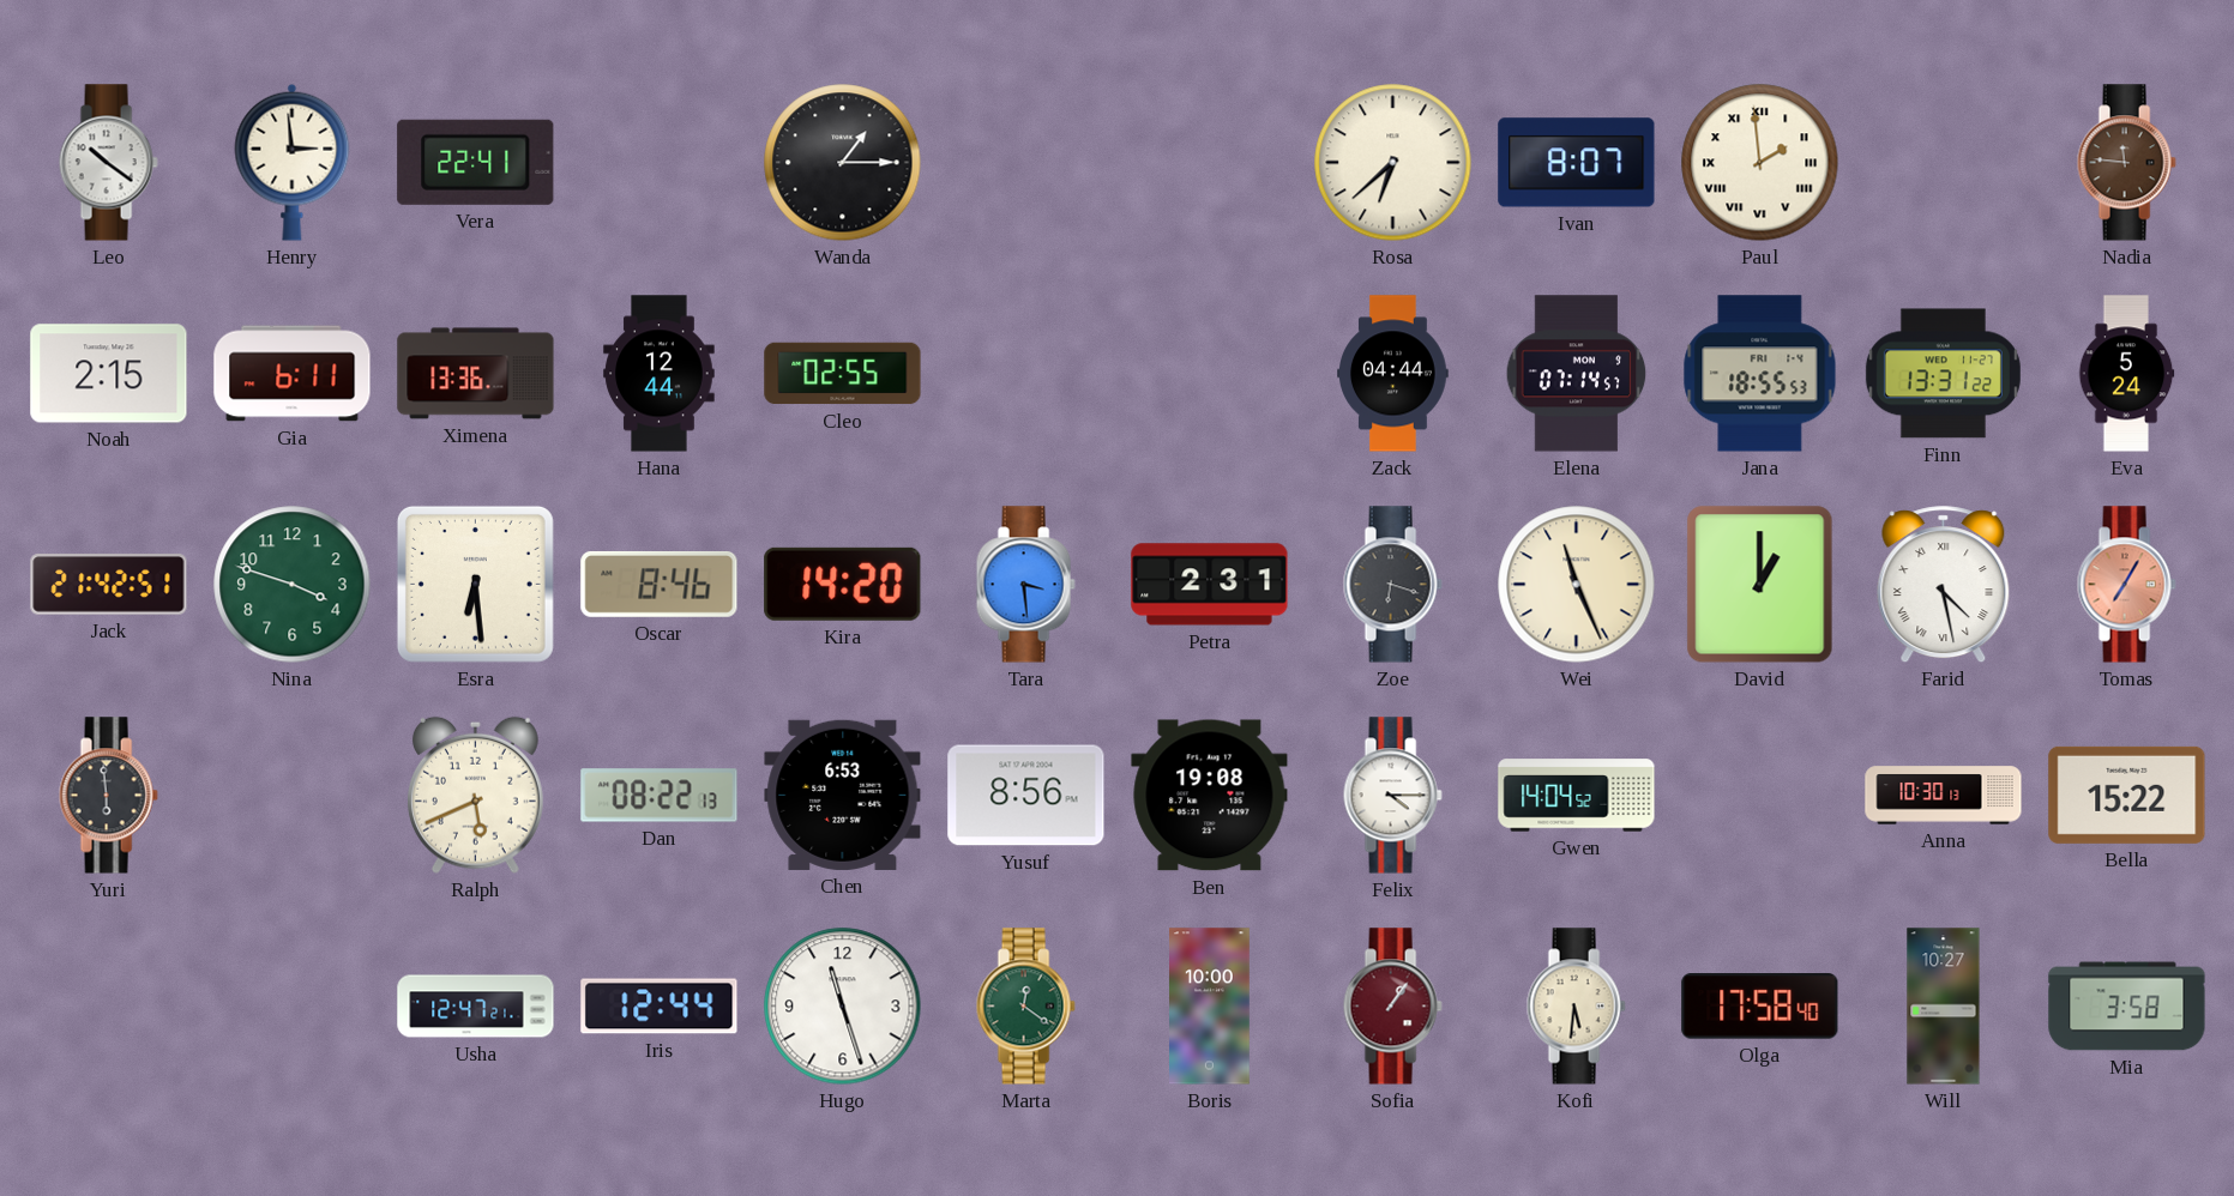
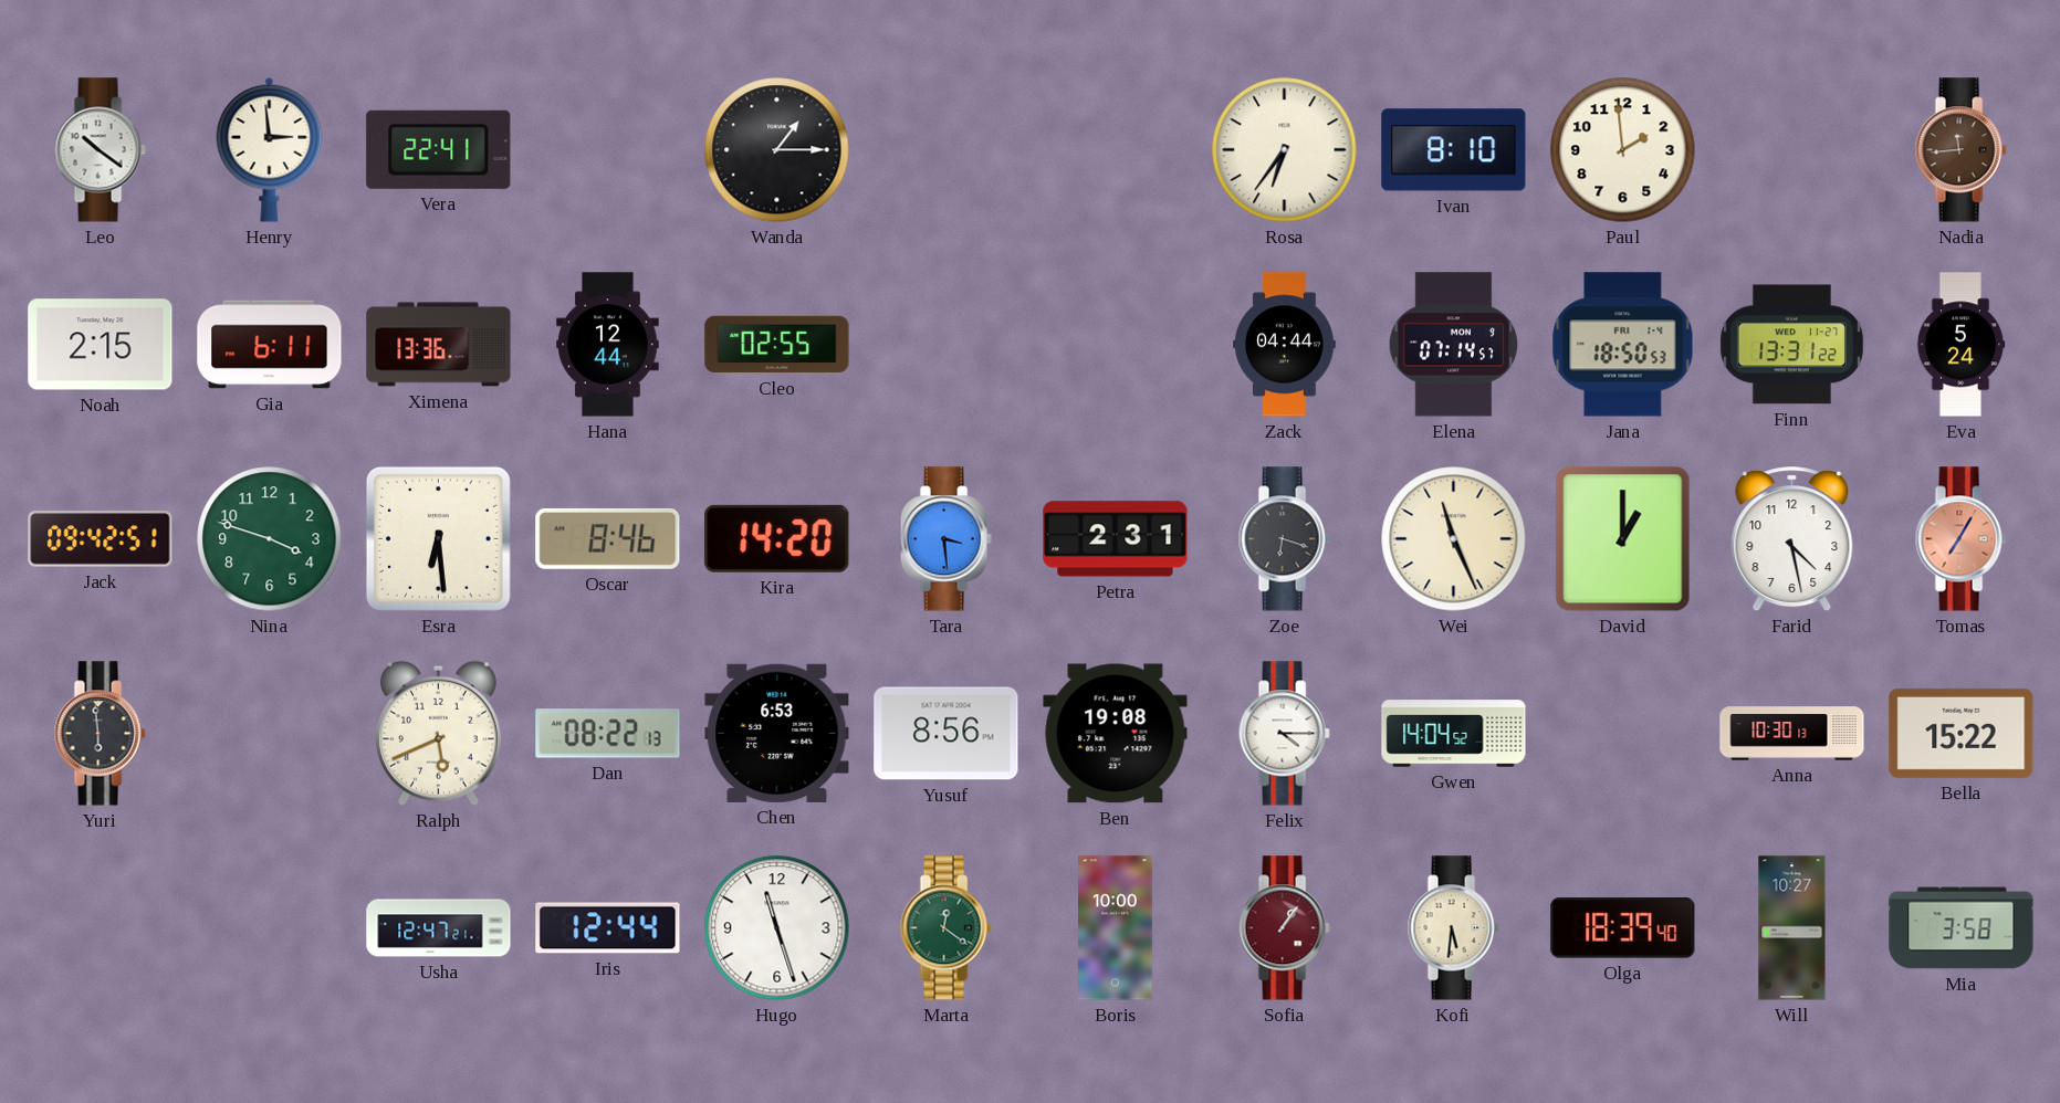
Rosa: 6:38 -> 6:36 (1285, 150)
Ivan: 8:07 -> 8:10 (1454, 150)
Paul numerals: Roman -> Arabic (1623, 150)
Nadia: 11:46 -> 11:44 (1960, 150)
Jana: 18:55 -> 18:50 (1623, 345)
Jack: 21:42 -> 09:42 (101, 539)
Farid numerals: Roman -> Arabic (1792, 539)
Olga: 17:58 -> 18:39 (1623, 928)
